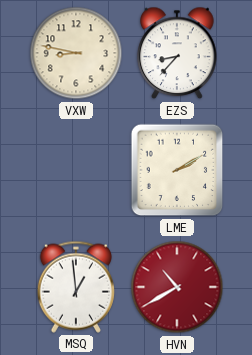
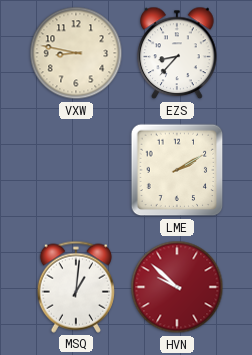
MSQ: 12:59 -> 1:01 (76, 287)
HVN: 10:40 -> 9:52 (177, 287)
